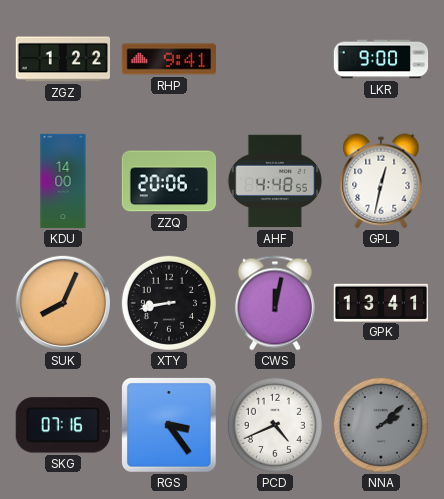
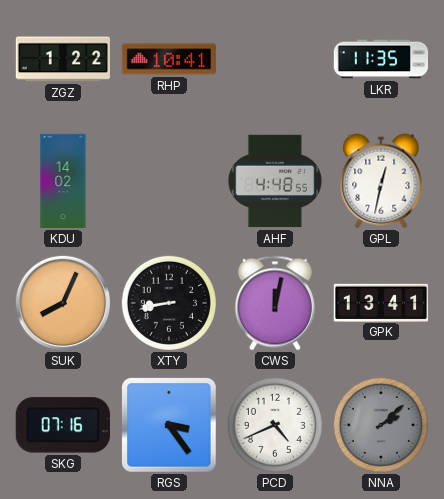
RHP: 9:41 -> 10:41 (169, 59)
LKR: 9:00 -> 11:35 (381, 59)
KDU: 14:00 -> 14:02 (63, 181)
ZZQ: 20:06 -> none (169, 181)
